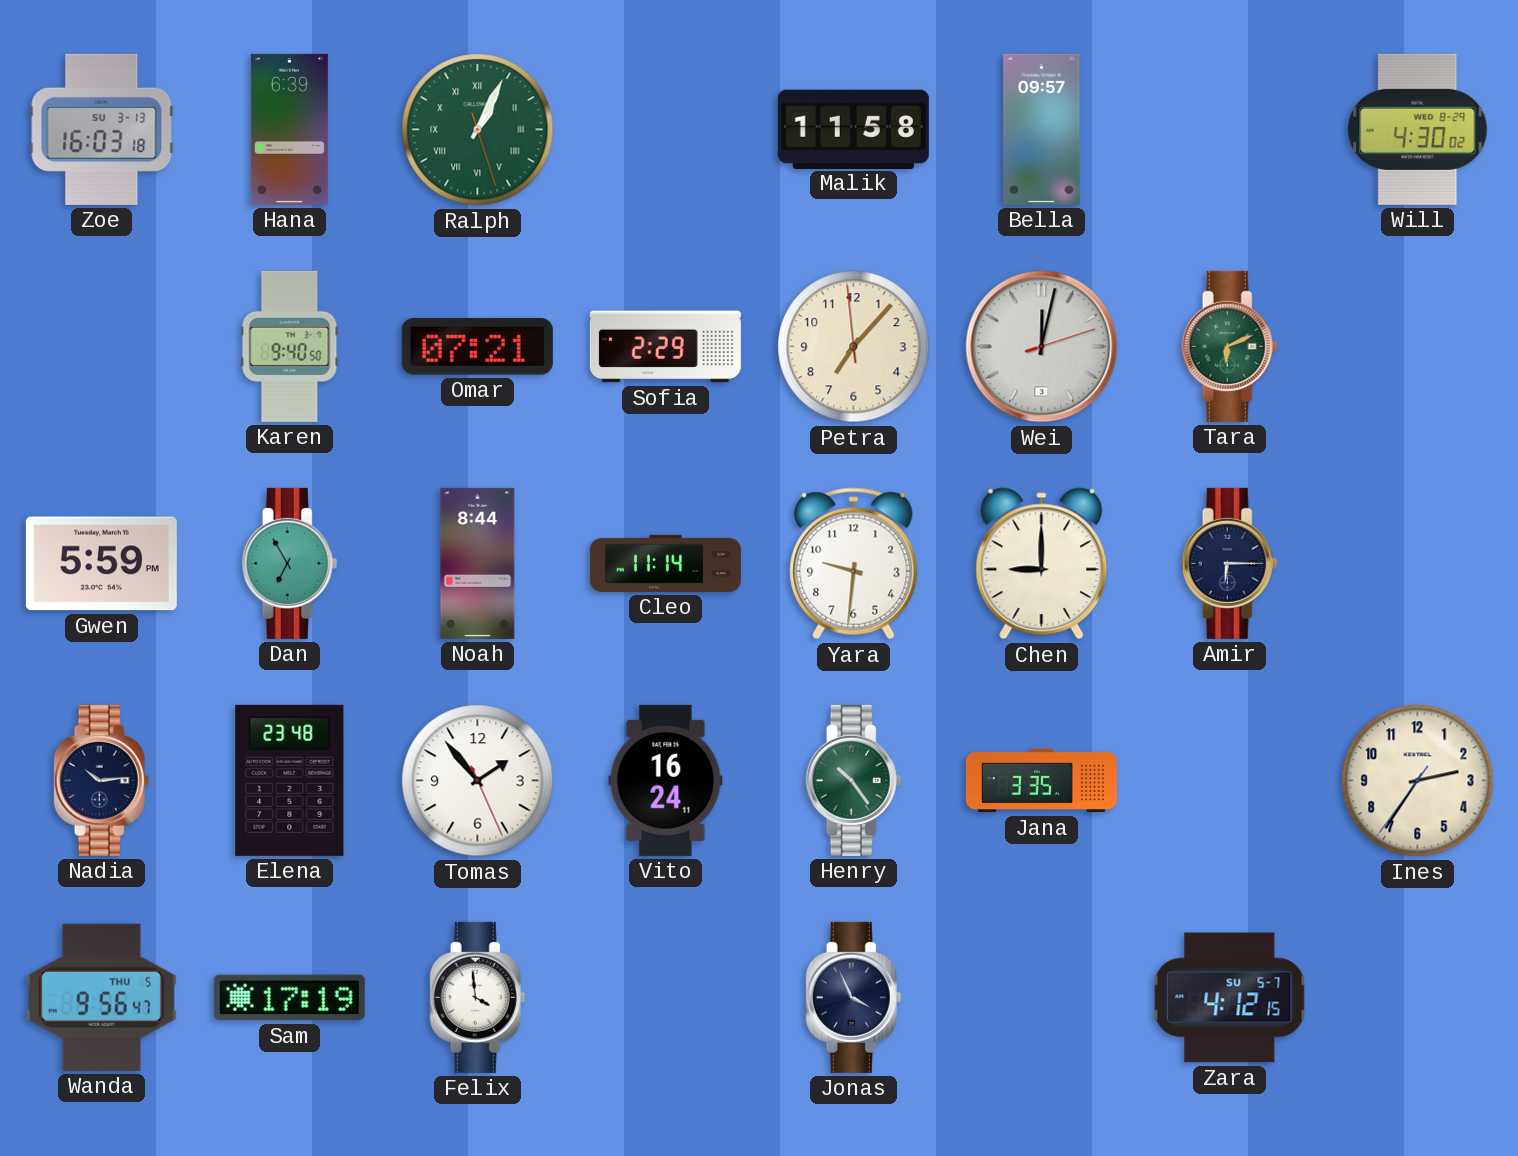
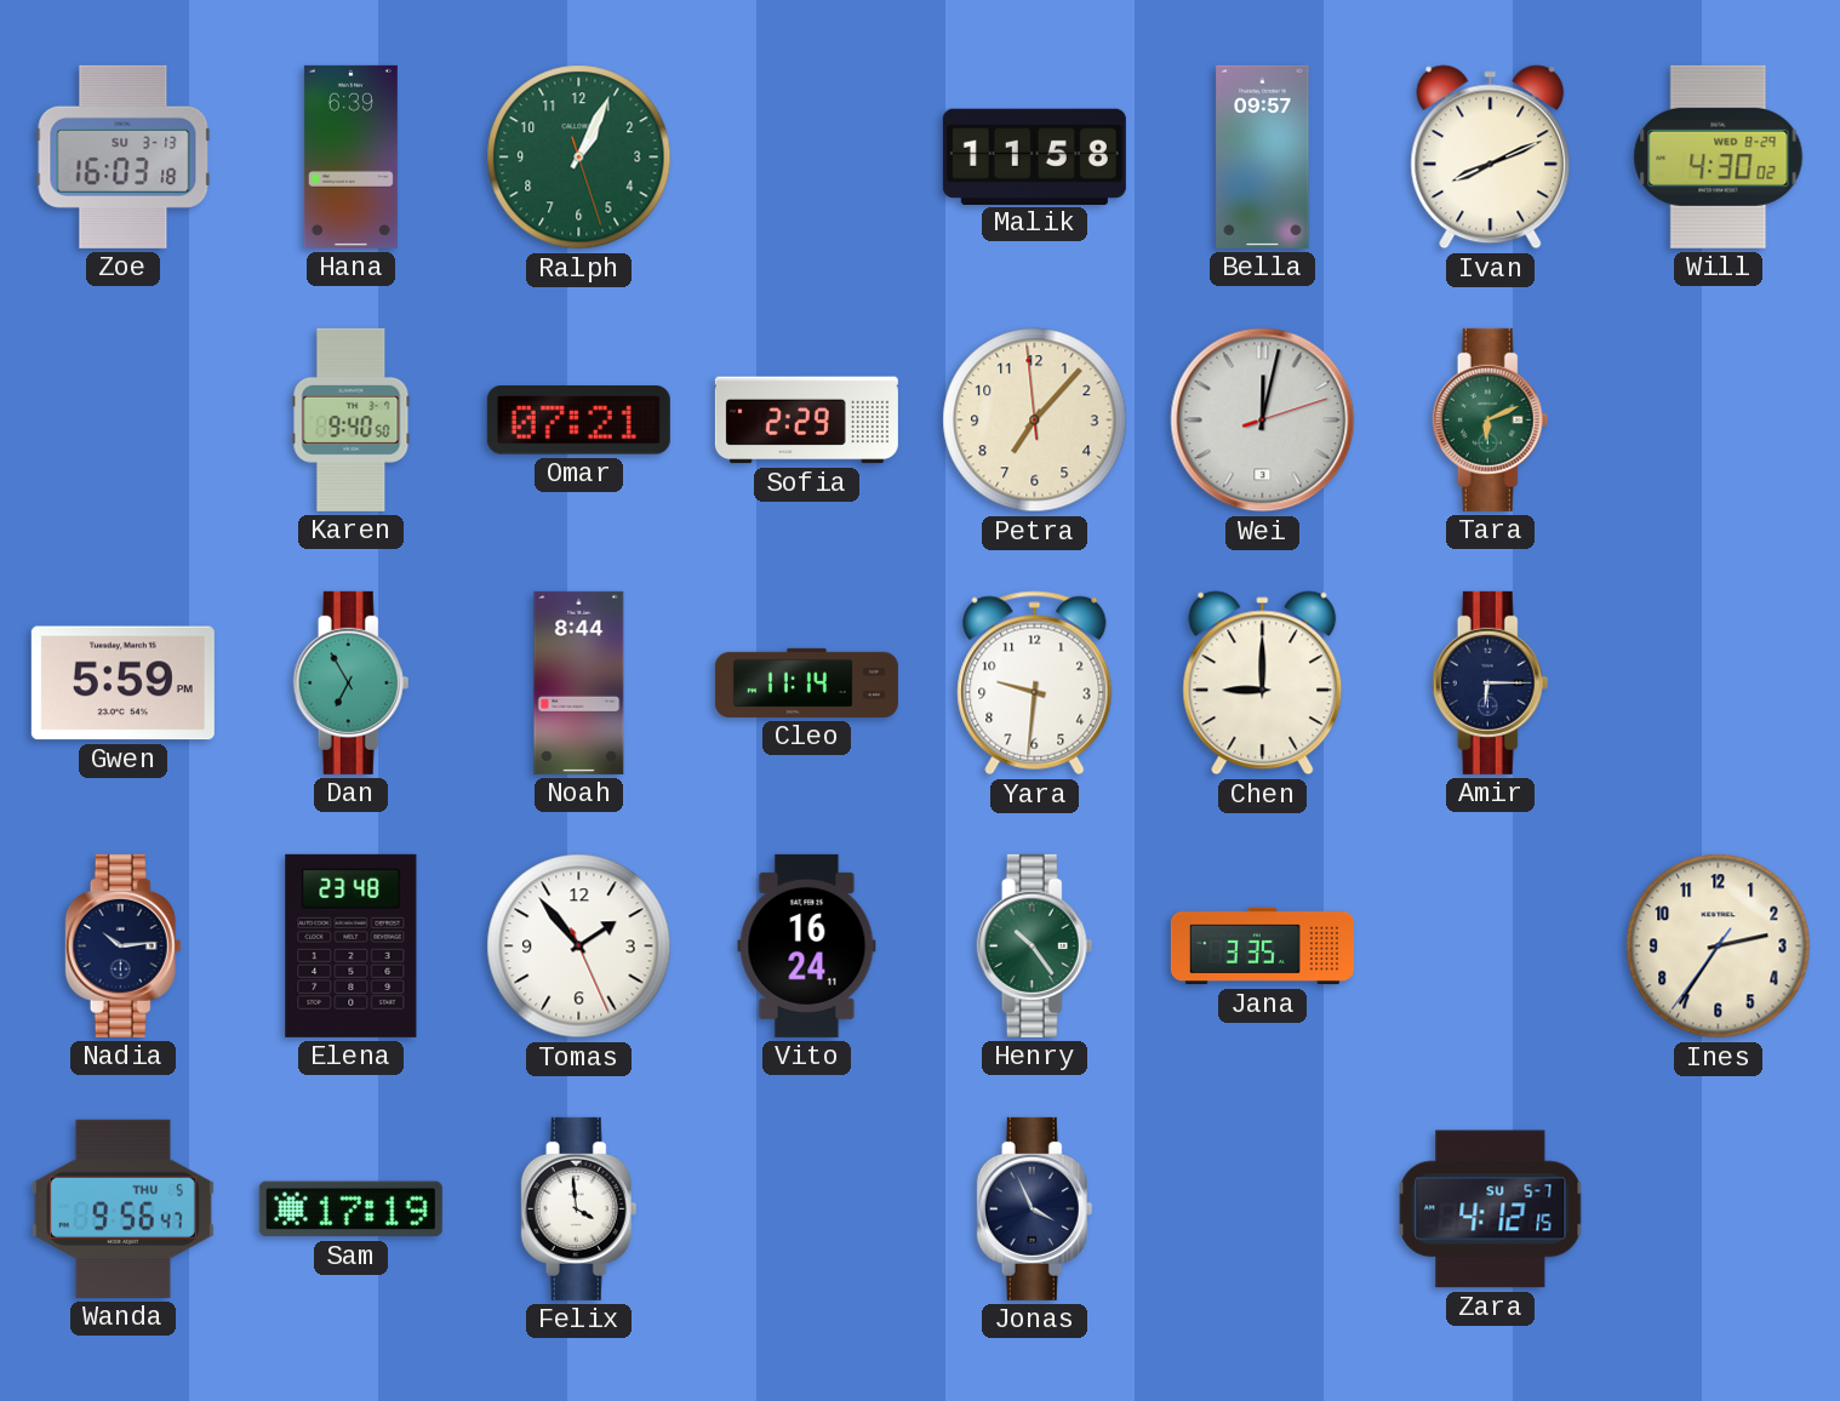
Ralph numerals: Roman -> Arabic (579, 158)
Ivan: none -> 8:11 (1491, 158)
